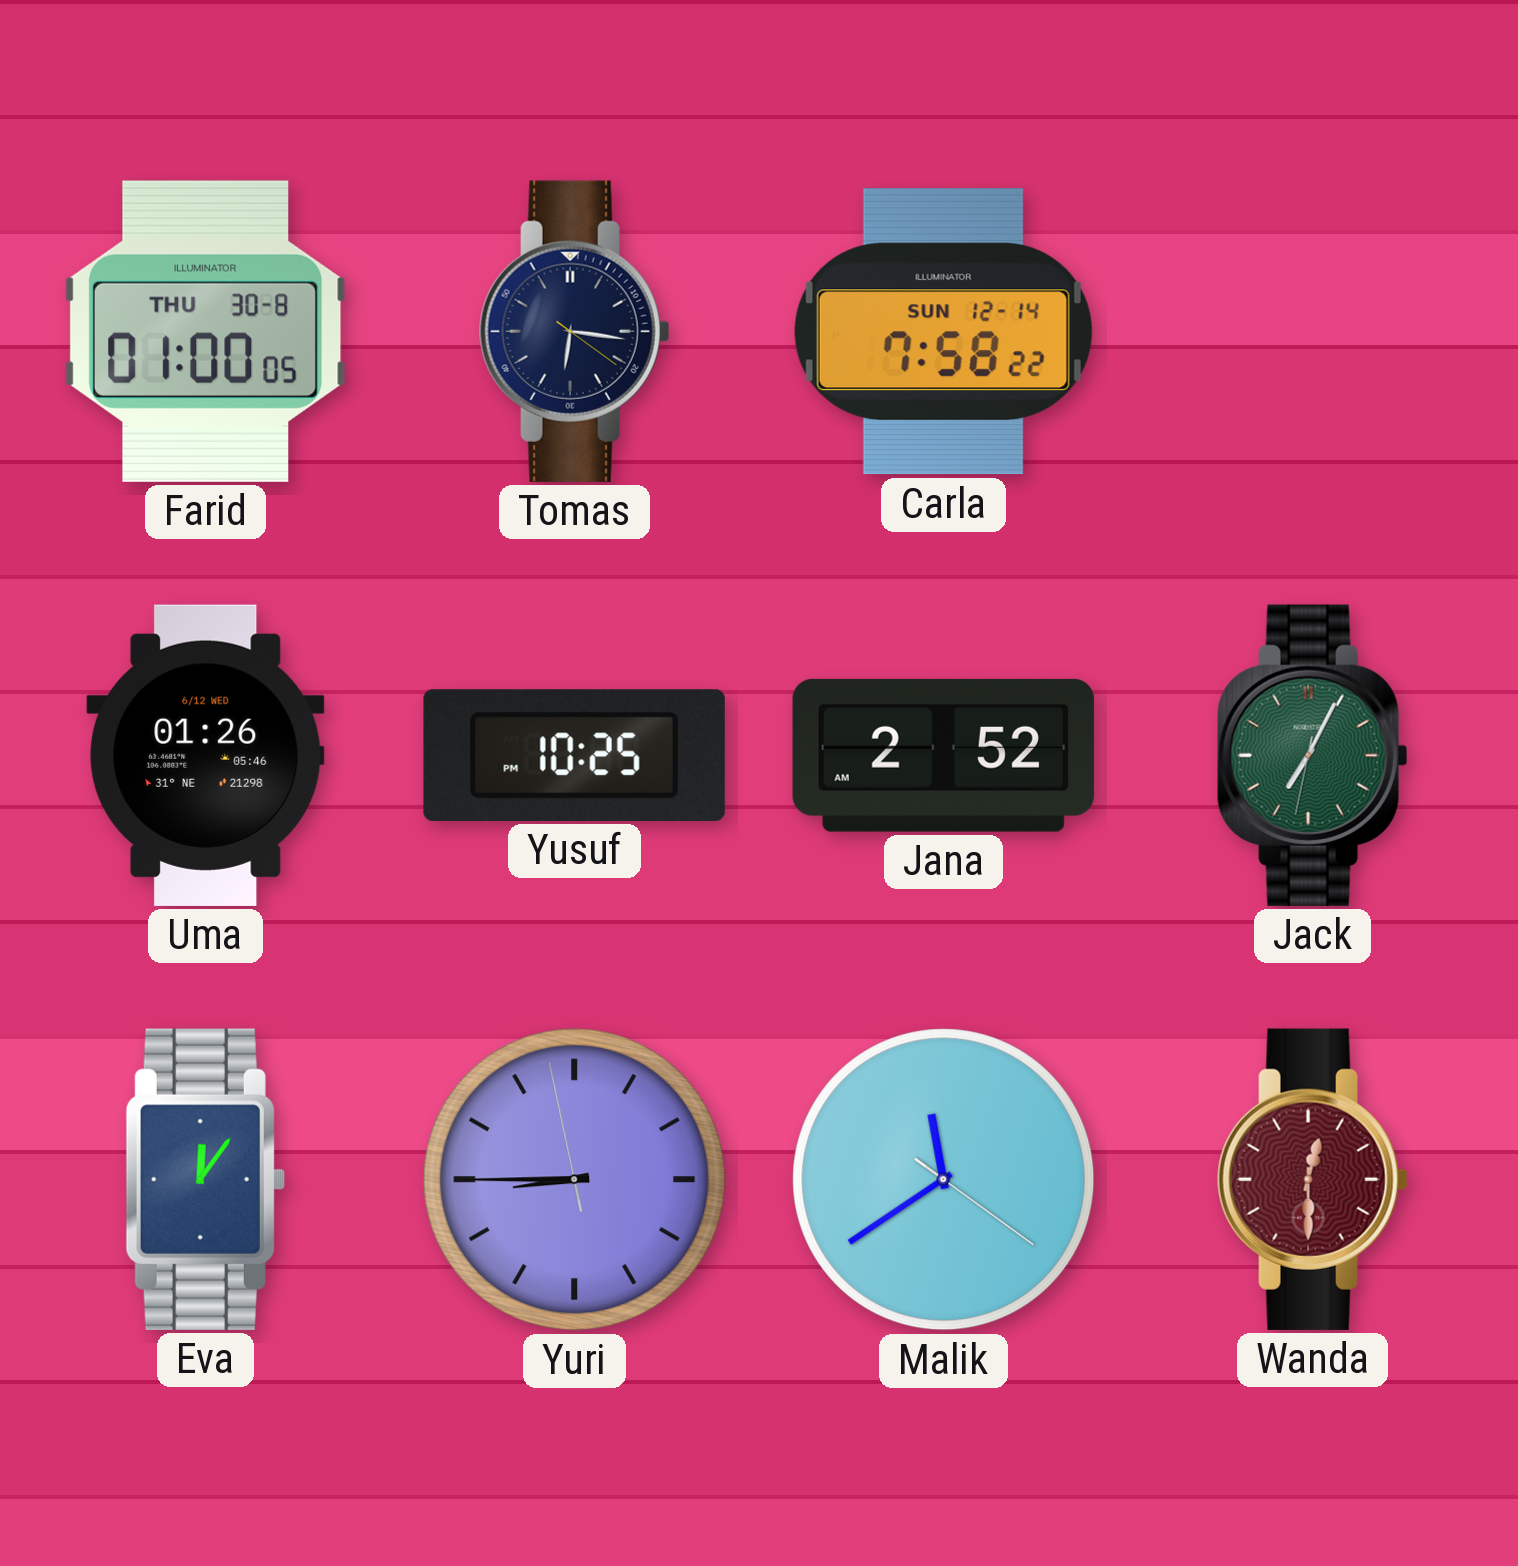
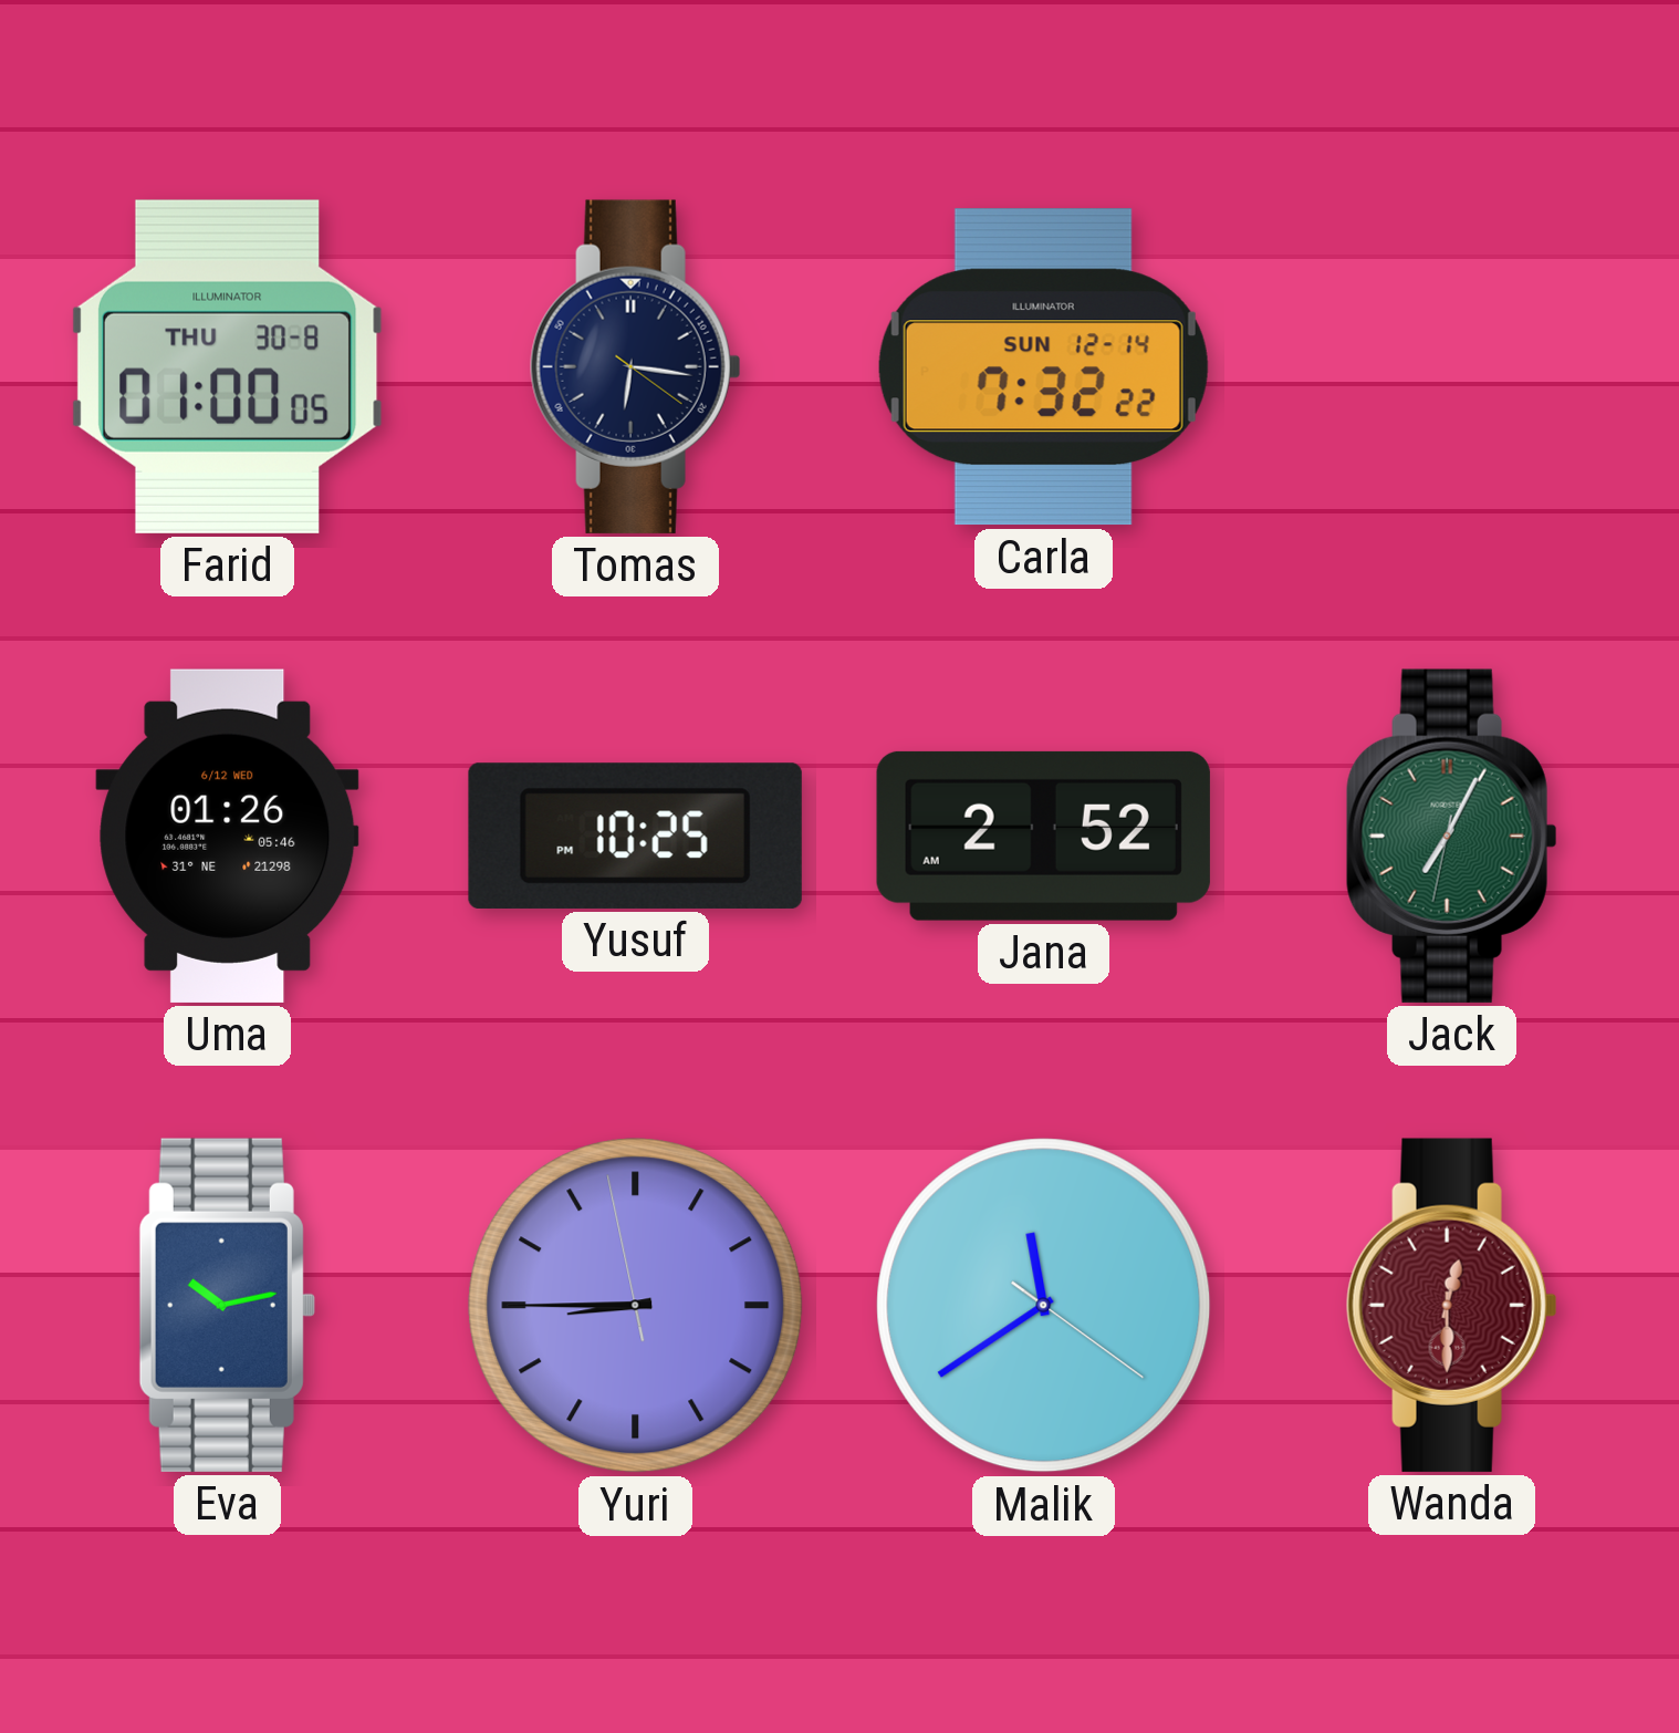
Carla: 7:58 -> 7:32 (1043, 367)
Eva: 12:06 -> 10:13 (227, 1305)
